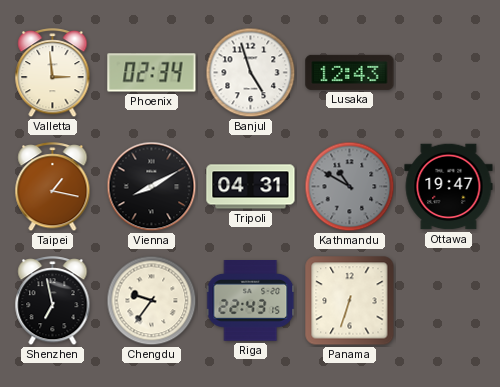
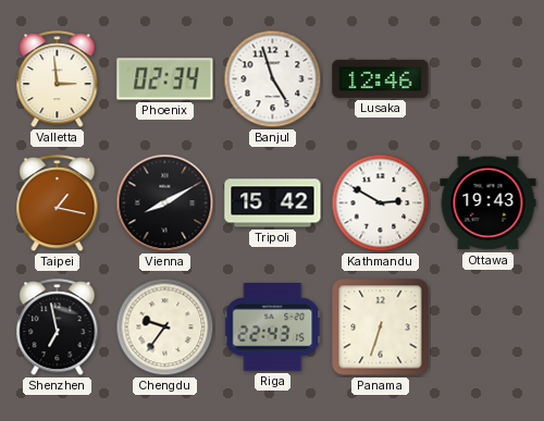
Lusaka: 12:43 -> 12:46 (381, 78)
Tripoli: 04:31 -> 15:42 (273, 203)
Kathmandu: 10:50 -> 2:50 (381, 203)
Kathmandu dial: grey -> white (381, 203)
Ottawa: 19:47 -> 19:43 (489, 203)
